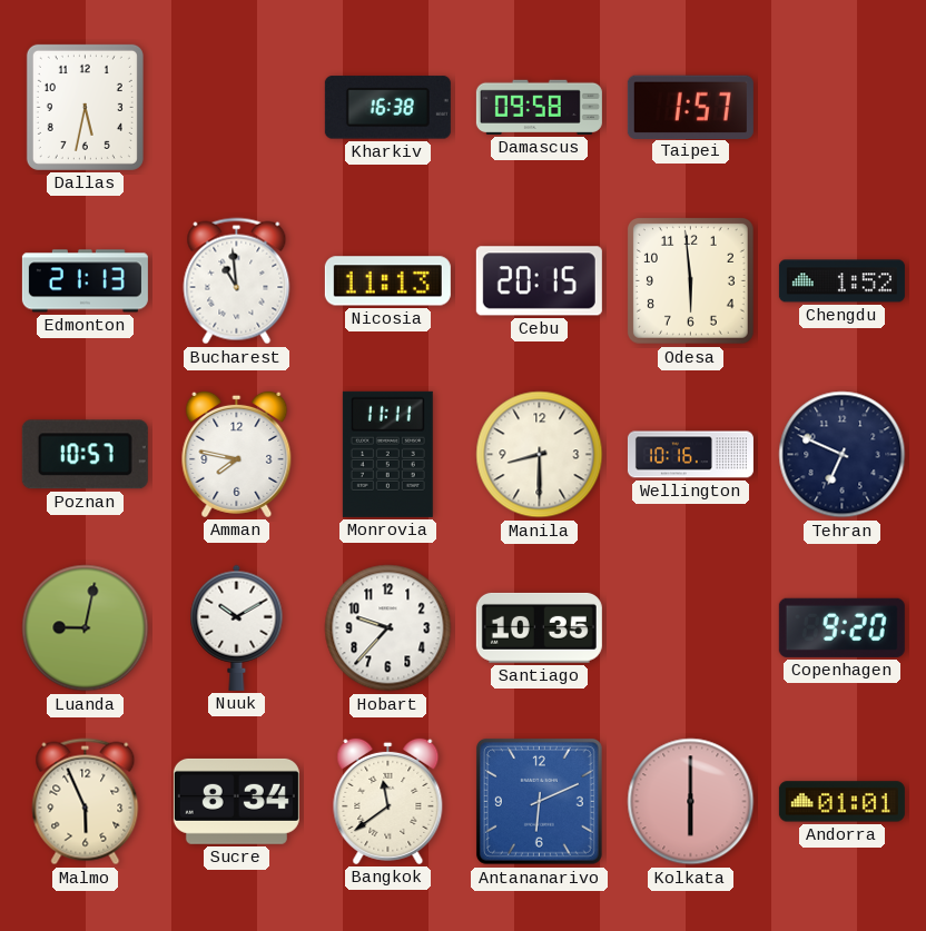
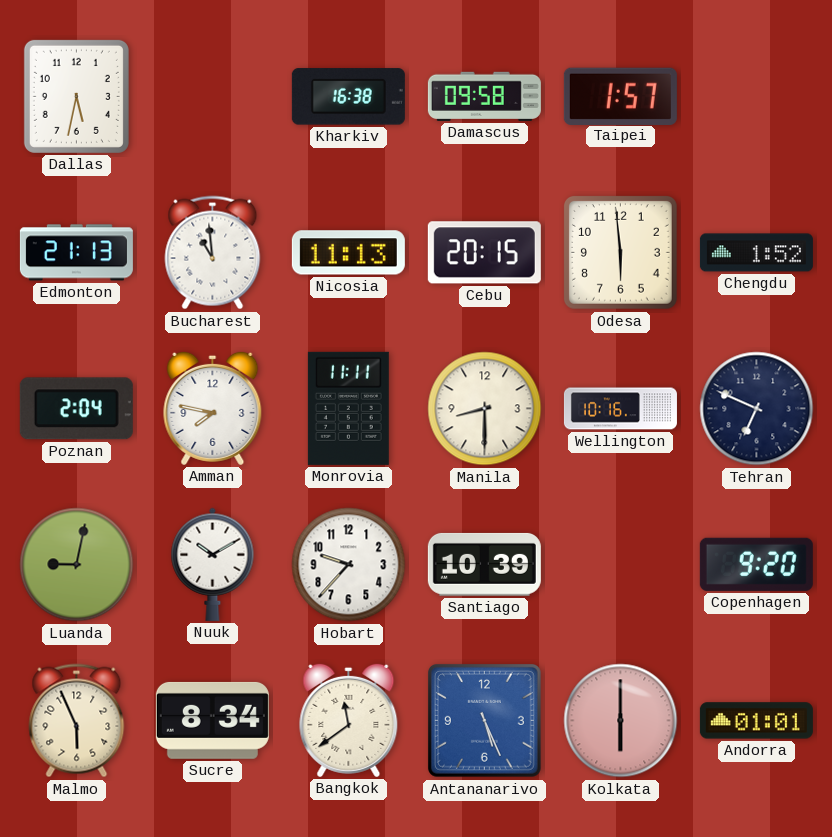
Poznan: 10:57 -> 2:04 (76, 409)
Santiago: 10:35 -> 10:39 (484, 564)
Antananarivo: 6:11 -> 5:26 (484, 720)
